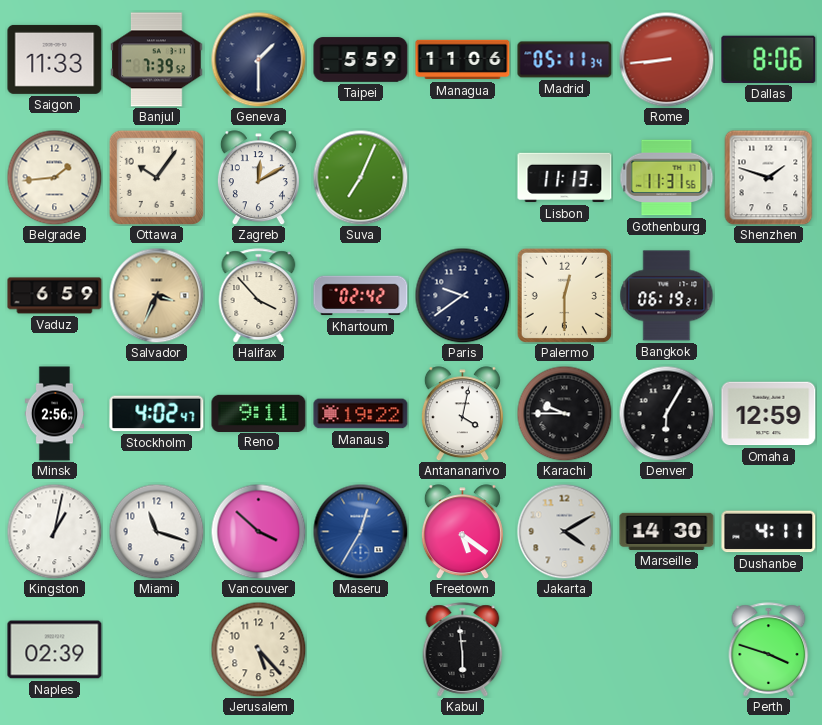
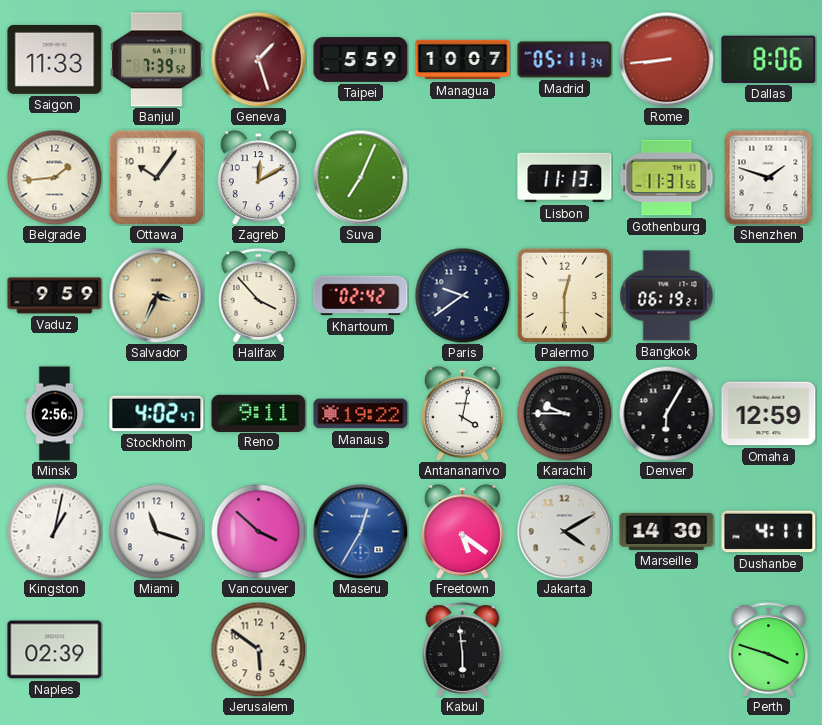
Geneva: 1:30 -> 1:27 (258, 59)
Geneva dial: navy -> burgundy (258, 59)
Managua: 11:06 -> 10:07 (463, 60)
Vaduz: 6:59 -> 9:59 (55, 296)
Jerusalem: 5:23 -> 5:51 (258, 649)
